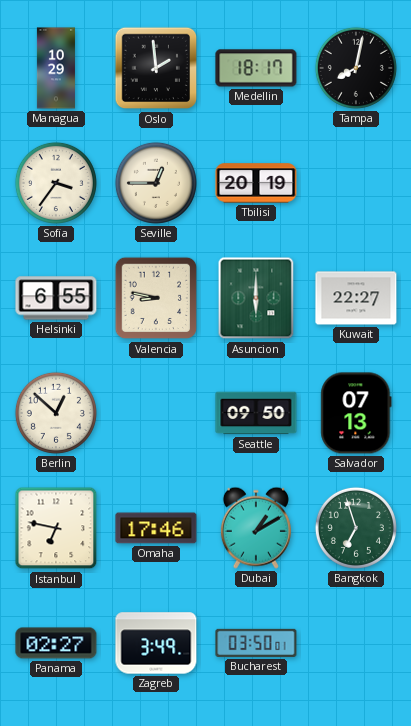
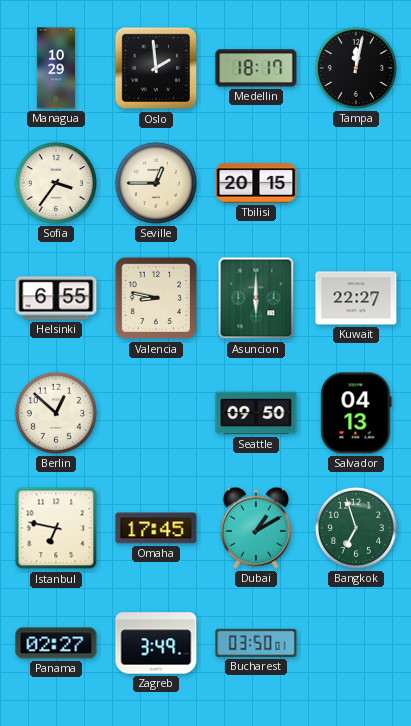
Tampa: 8:02 -> 12:02 (356, 68)
Tbilisi: 20:19 -> 20:15 (256, 183)
Salvador: 07:13 -> 04:13 (356, 413)
Omaha: 17:46 -> 17:45 (156, 528)
